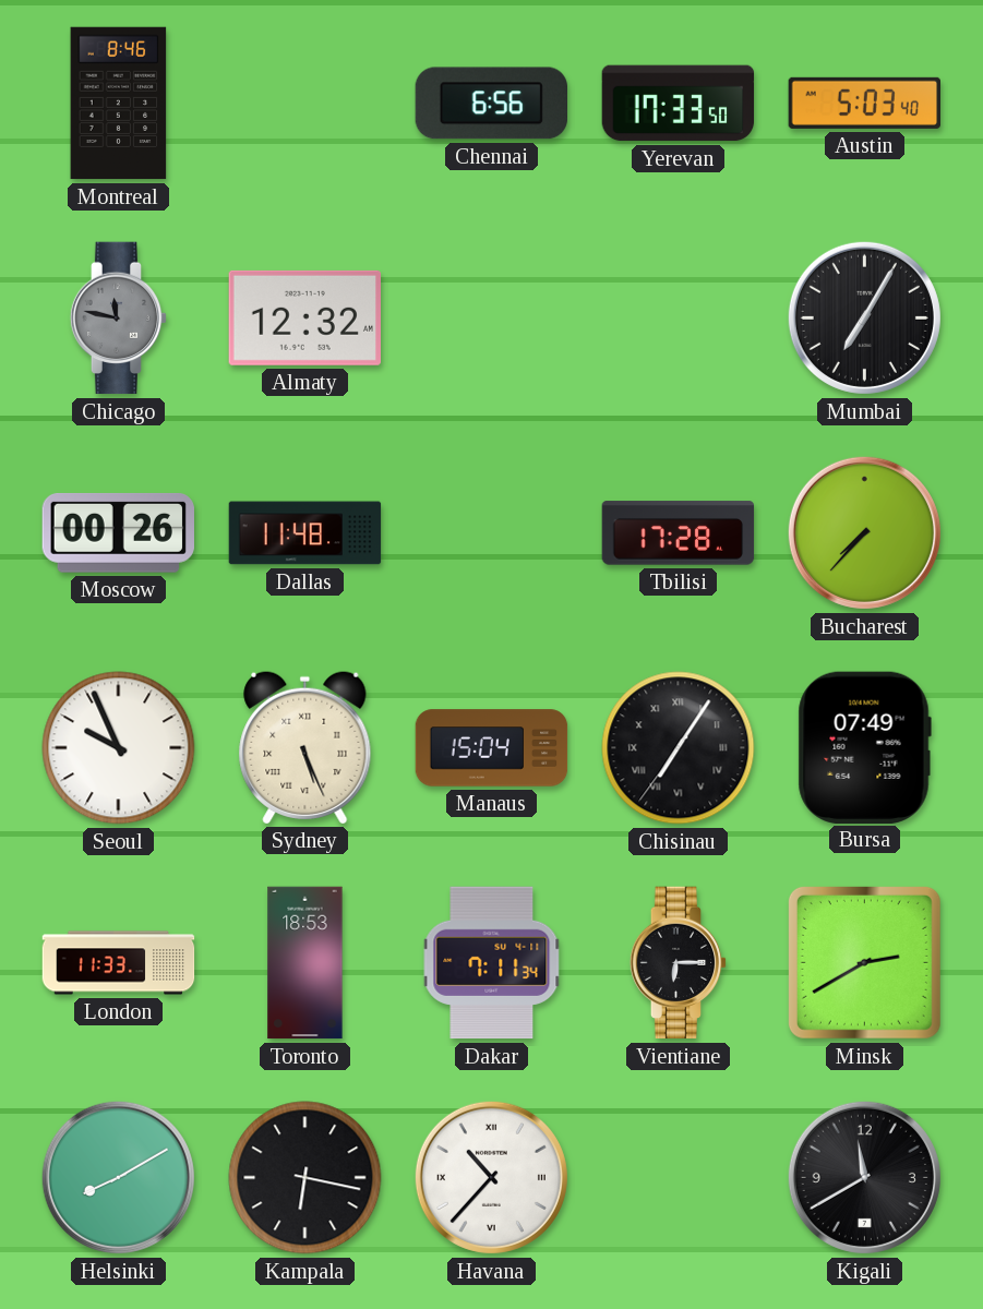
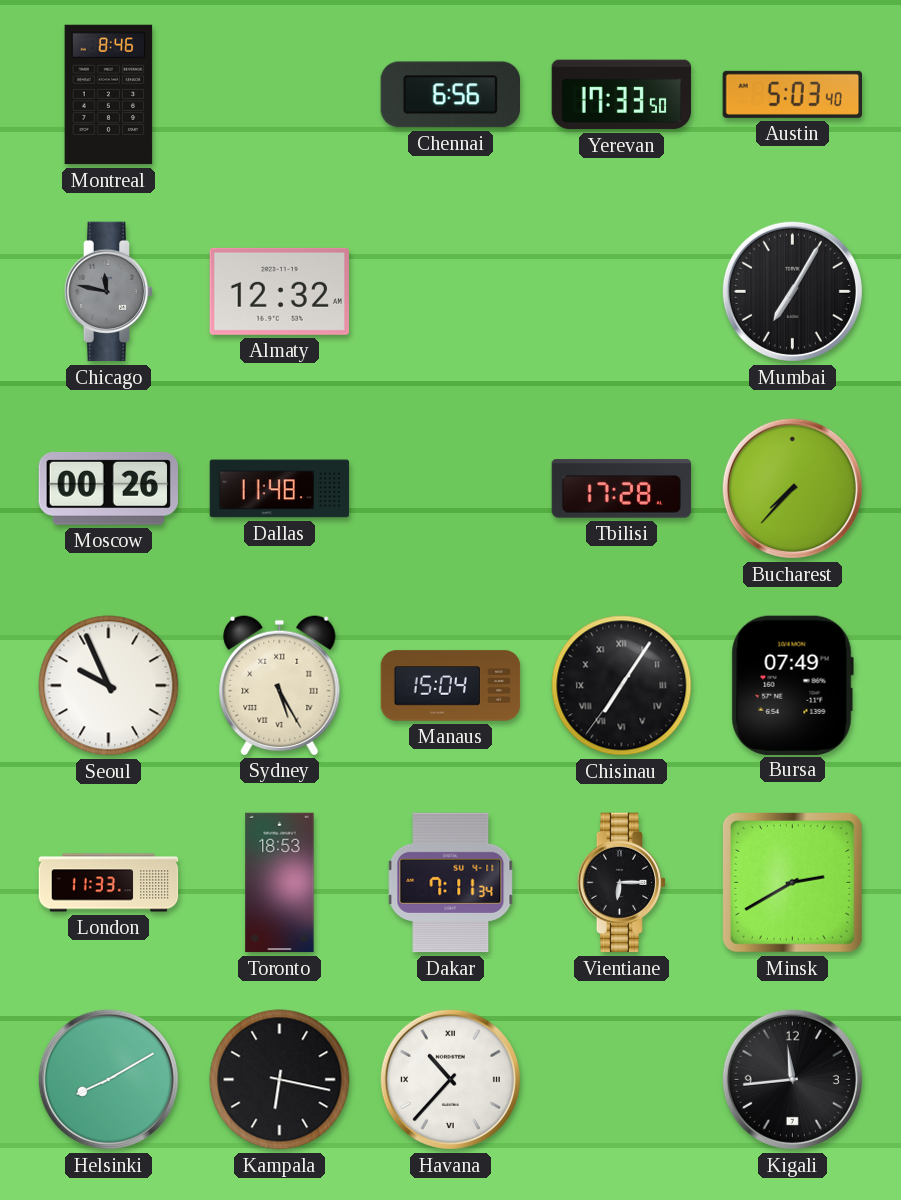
Sydney: 5:26 -> 5:25 (280, 685)
Kigali: 11:40 -> 11:44 (792, 1079)
